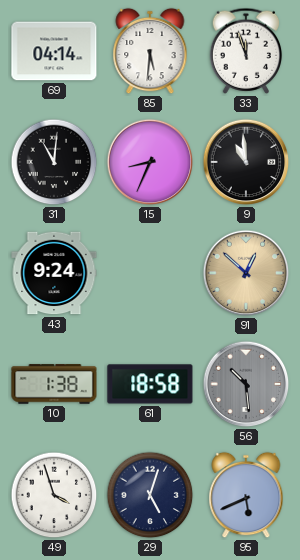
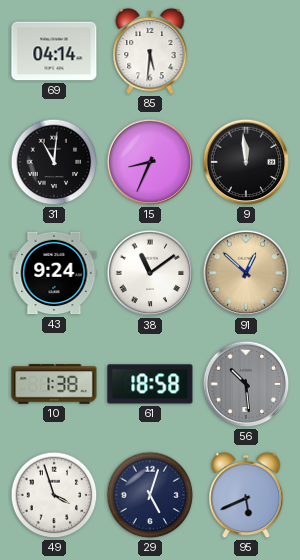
33: 11:57 -> none (246, 51)
9: 10:59 -> 11:59 (246, 162)
38: none -> 11:09 (150, 273)
